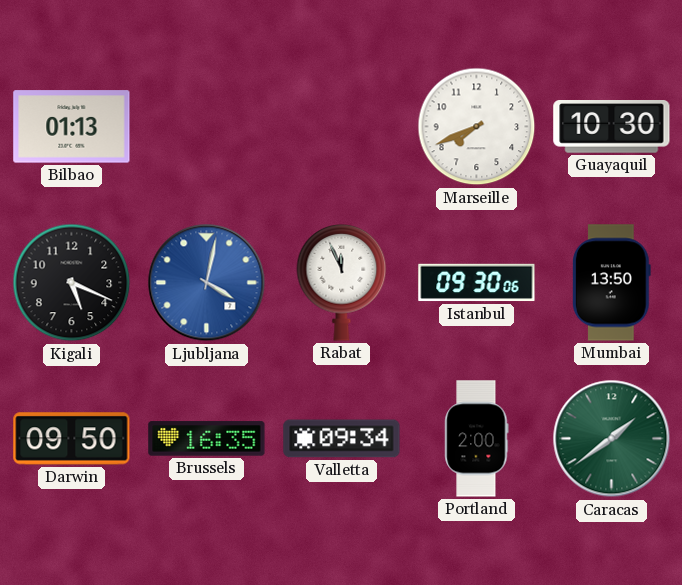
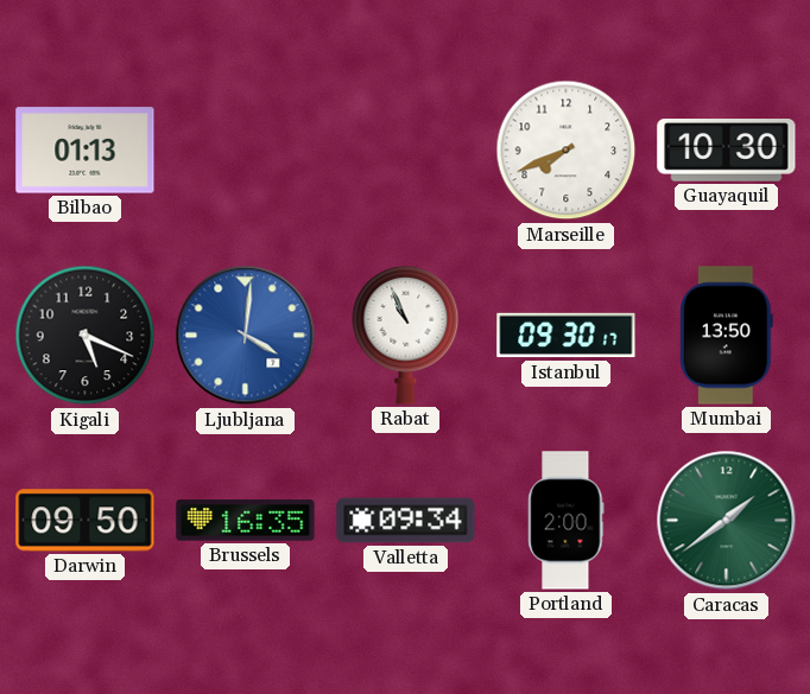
Ljubljana: 4:02 -> 4:01 (246, 336)
Rabat: 11:56 -> 10:56 (406, 335)
Istanbul: 09:30:06 -> 09:30:17 (567, 336)
